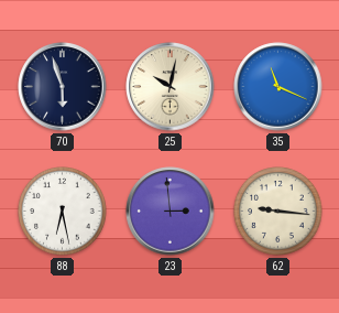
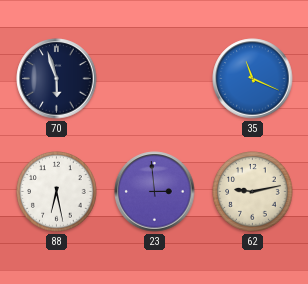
25: 10:02 -> none (171, 87)
62: 9:16 -> 9:13 (253, 192)
